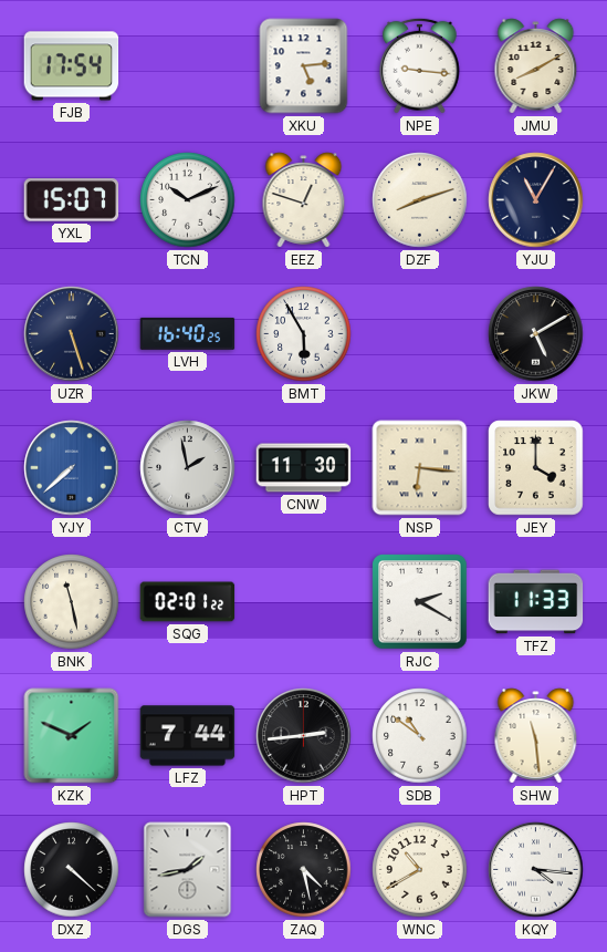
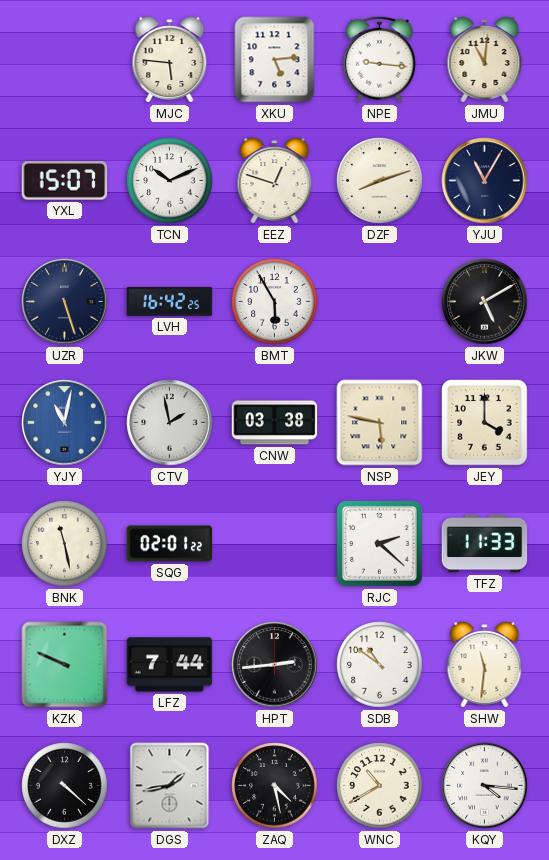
FJB: 17:54 -> none (72, 66)
MJC: none -> 5:46 (170, 60)
JMU: 8:10 -> 11:01 (485, 60)
LVH: 16:40 -> 16:42 (170, 301)
YJY: 7:38 -> 11:02 (65, 423)
CNW: 11:30 -> 03:38 (275, 423)
NSP: 6:16 -> 5:47 (380, 423)
RJC: 2:20 -> 2:22 (380, 544)
KZK: 1:49 -> 9:49 (65, 665)
SHW: 11:29 -> 11:31 (485, 665)
